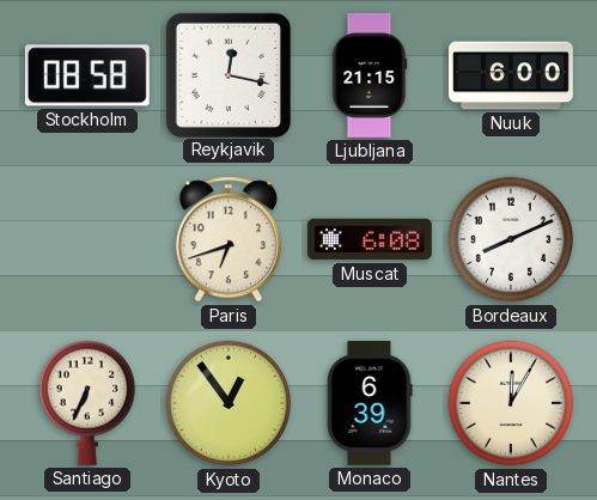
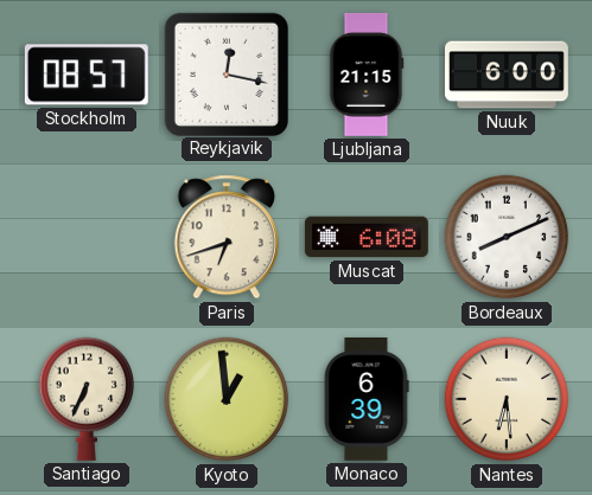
Stockholm: 08:58 -> 08:57 (87, 75)
Kyoto: 12:54 -> 12:59 (227, 399)
Nantes: 12:05 -> 6:29 (507, 399)
